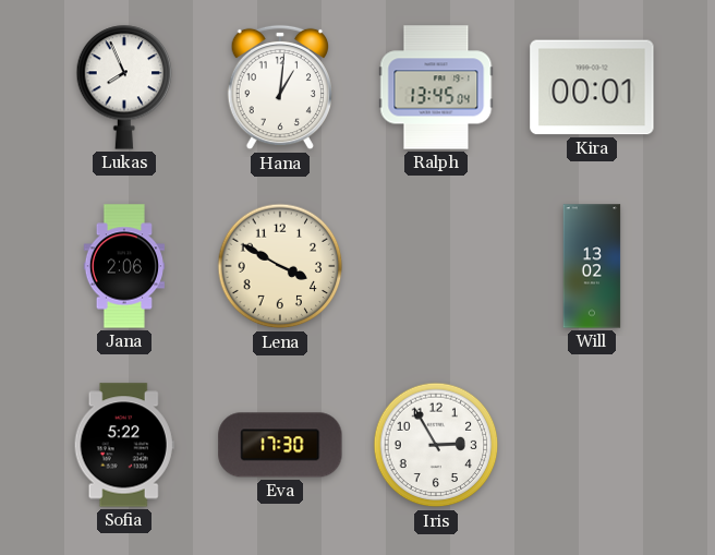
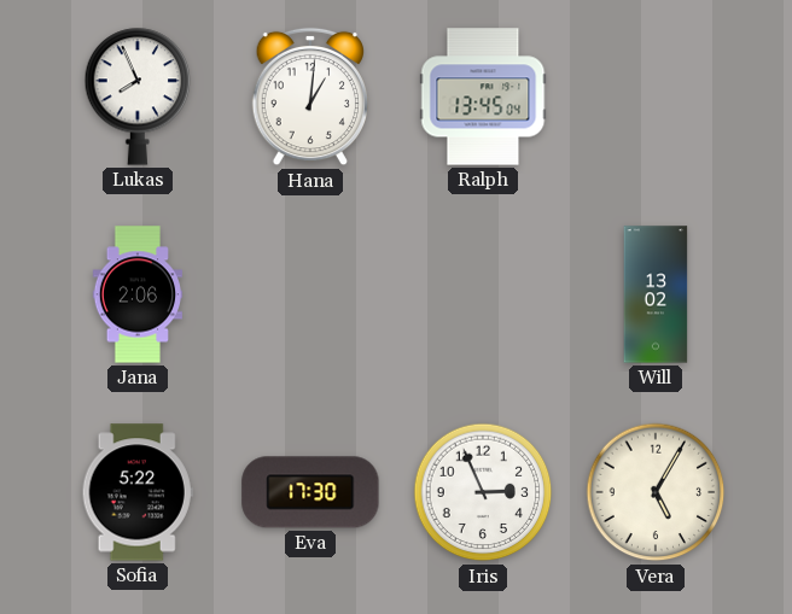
Kira: 00:01 -> none (592, 87)
Lena: 3:50 -> none (280, 266)
Iris: 2:55 -> 2:56 (483, 492)
Vera: none -> 5:05 (656, 492)
